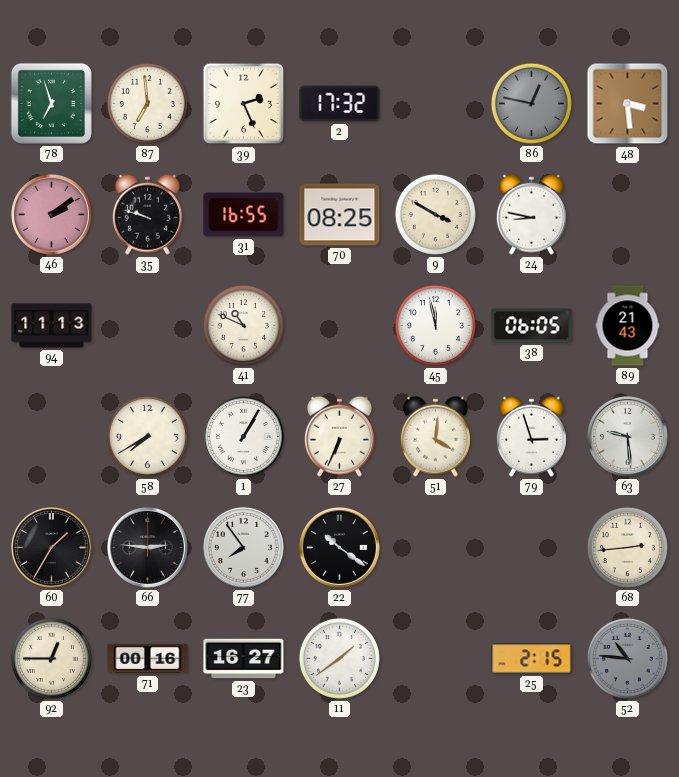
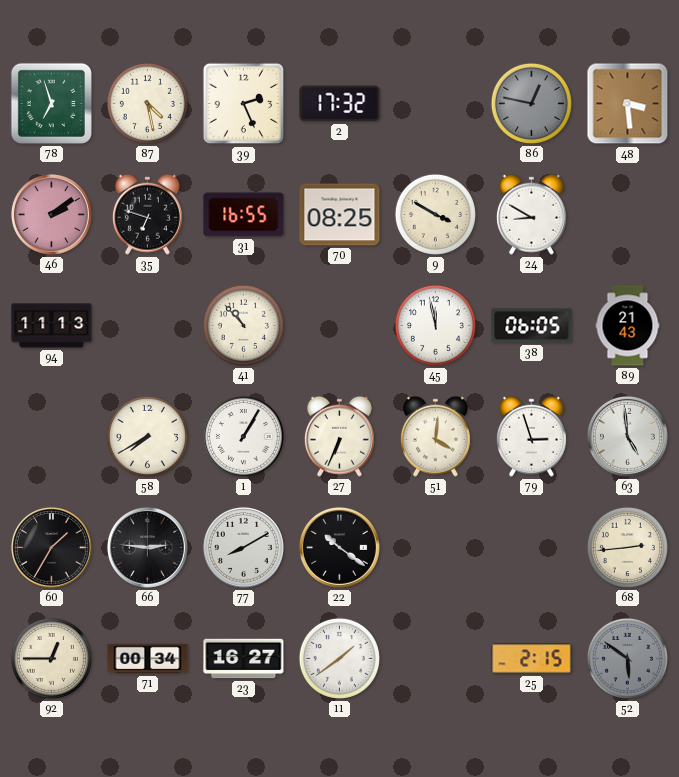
87: 6:59 -> 4:28 (147, 103)
35: 9:48 -> 6:48 (147, 214)
24: 8:47 -> 8:50 (531, 214)
41: 10:49 -> 10:53 (243, 325)
63: 9:29 -> 4:59 (627, 436)
77: 7:54 -> 8:10 (243, 547)
71: 00:16 -> 00:34 (148, 659)
52: 10:46 -> 5:51 (627, 658)
